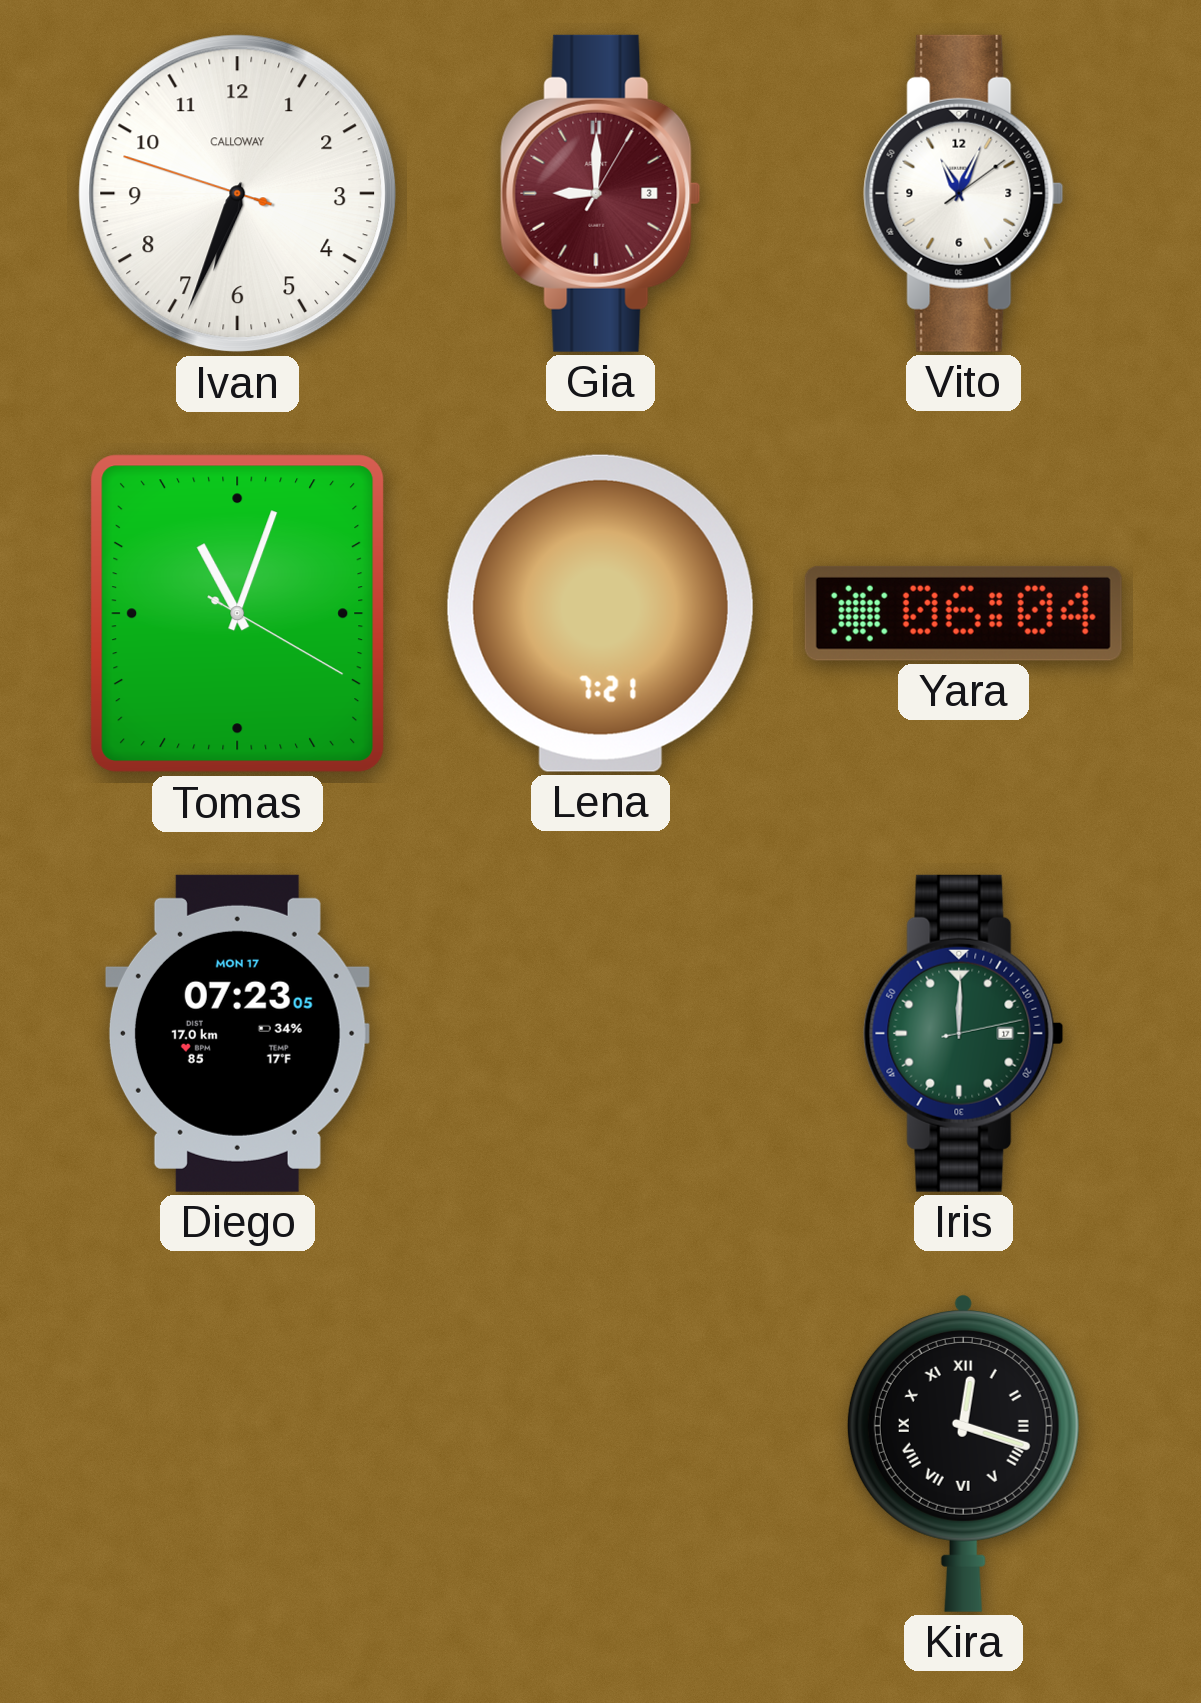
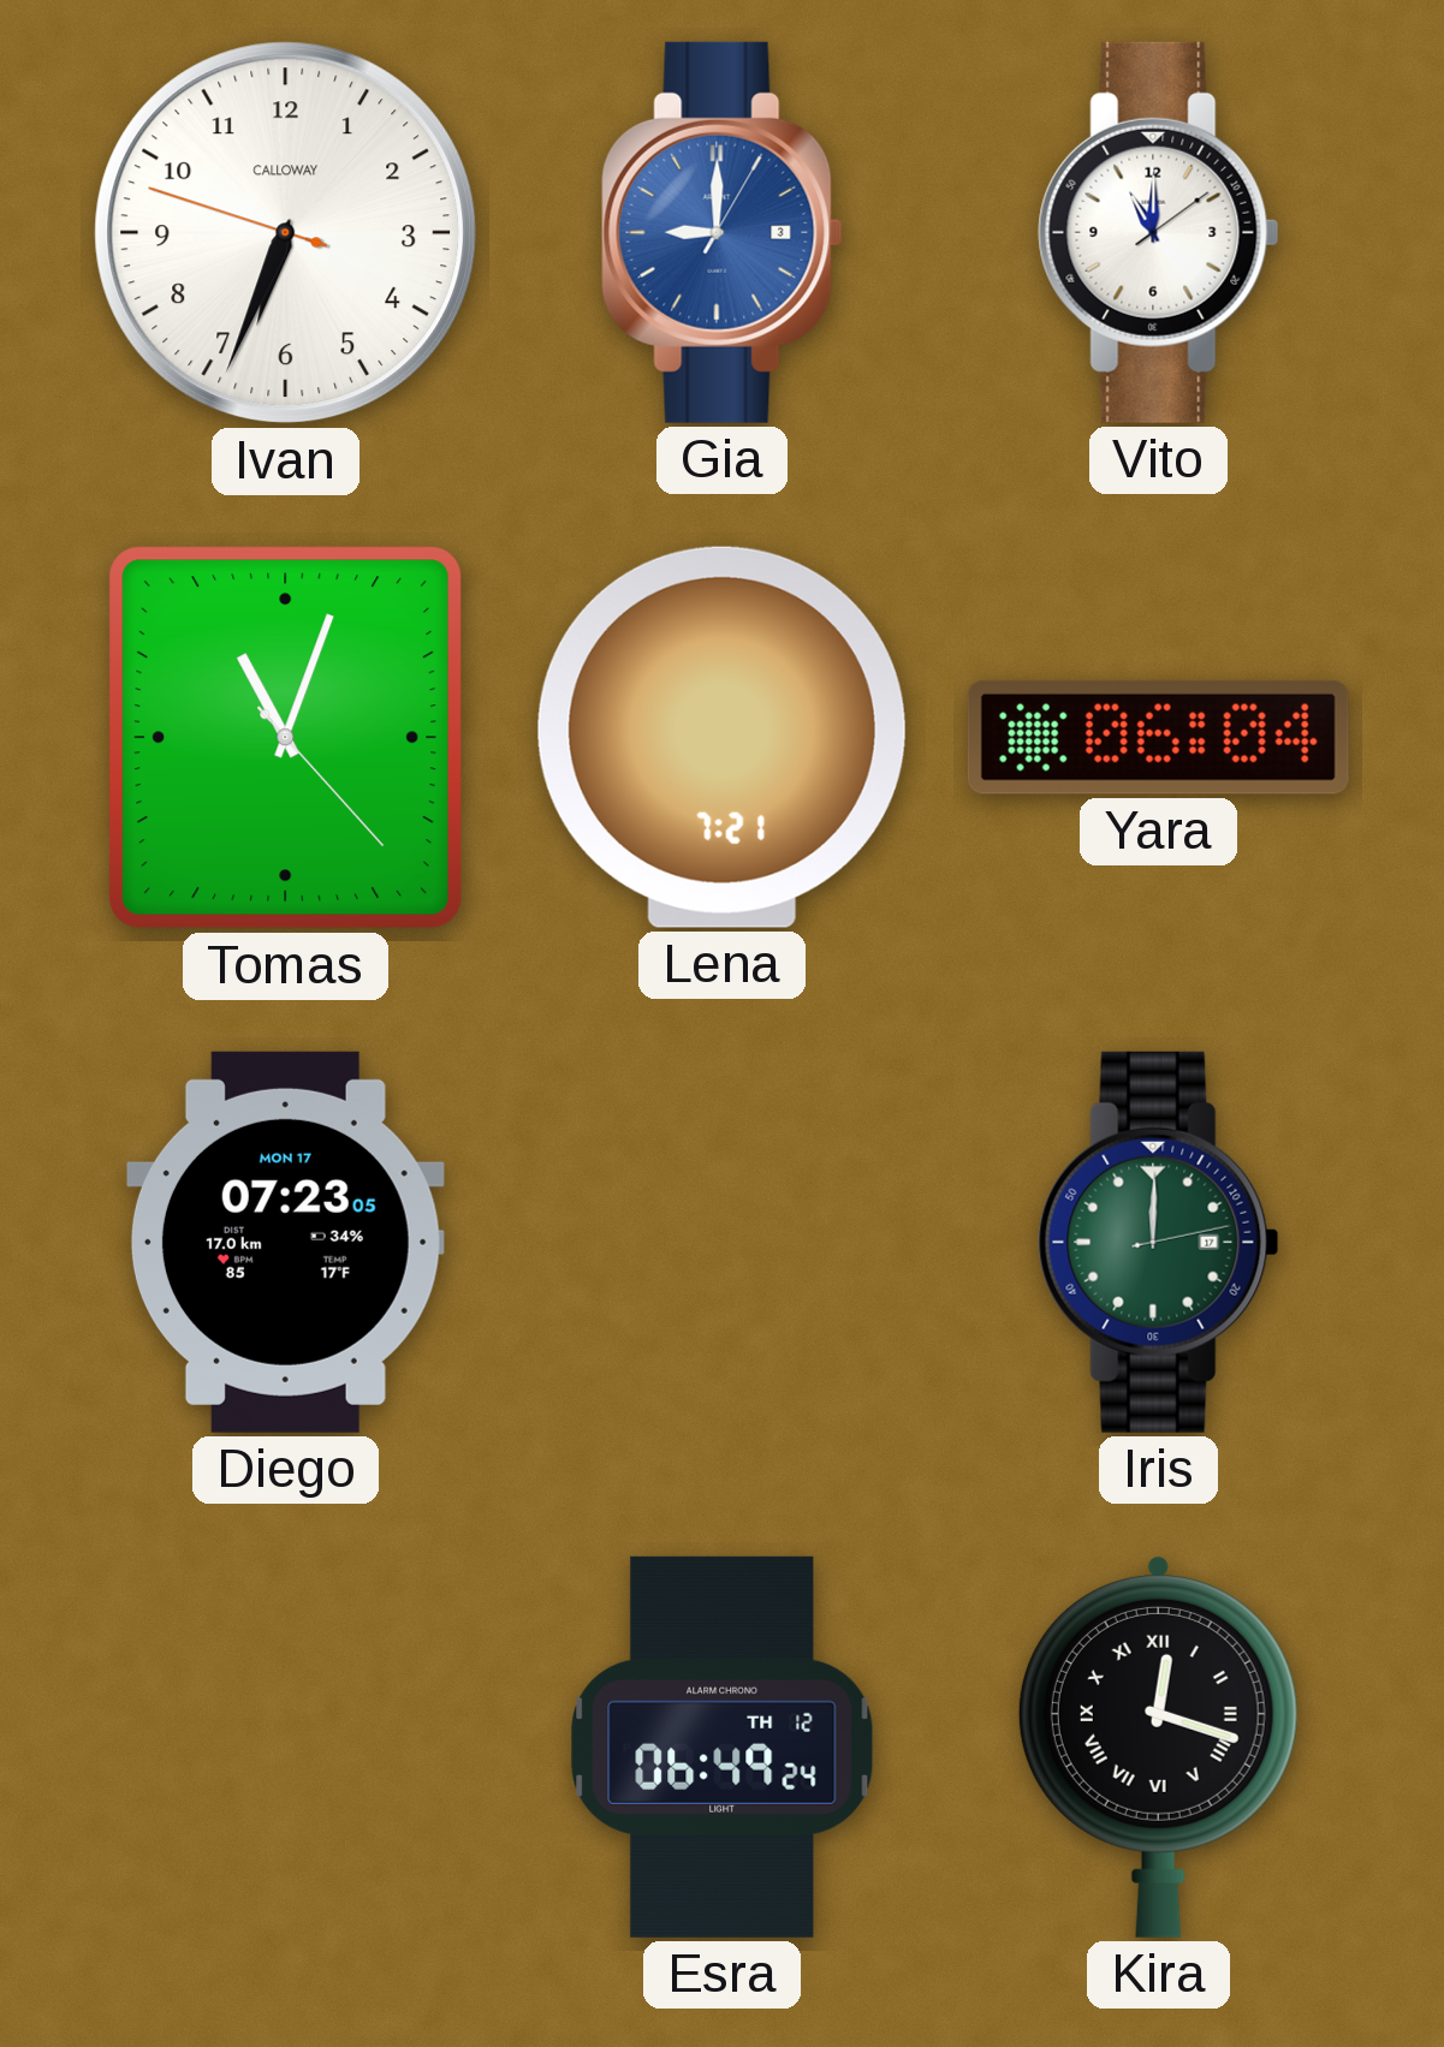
Gia dial: burgundy -> blue (723, 232)
Vito: 11:04 -> 11:00 (1159, 232)
Tomas: 11:03:20 -> 11:03:23 (286, 738)
Esra: none -> 06:49 (723, 1747)
